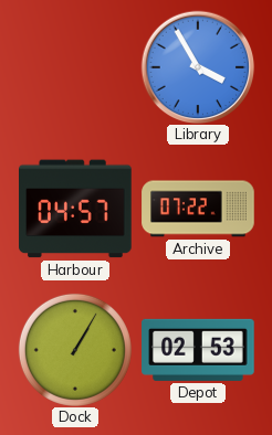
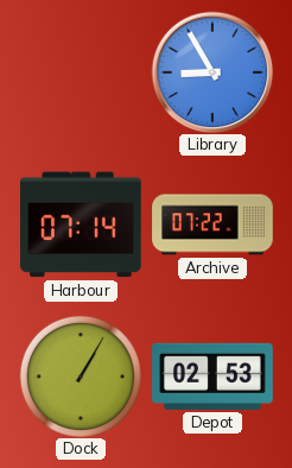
Library: 3:55 -> 8:55 (212, 72)
Harbour: 04:57 -> 07:14 (81, 224)
